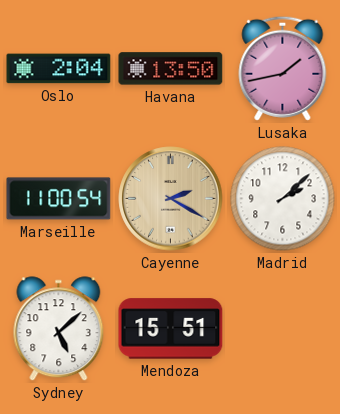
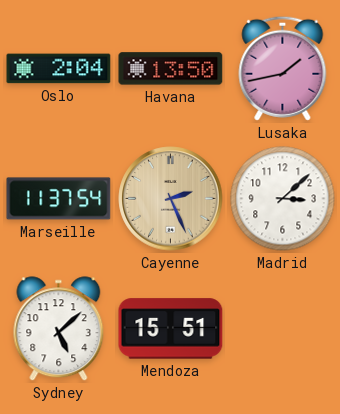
Marseille: 11:00 -> 11:37 (59, 199)
Cayenne: 2:20 -> 2:26 (171, 199)
Madrid: 2:08 -> 3:08 (283, 199)
